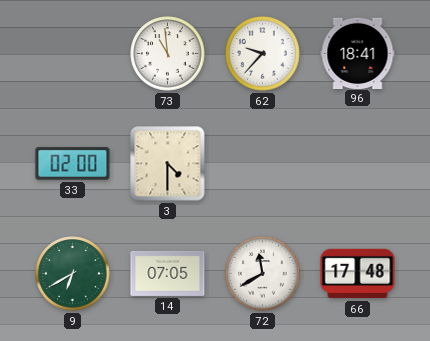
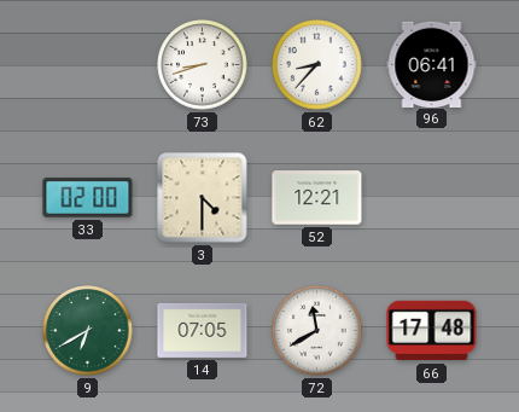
73: 10:59 -> 8:42 (203, 65)
62: 9:37 -> 8:37 (317, 65)
96: 18:41 -> 06:41 (432, 64)
52: none -> 12:21 (317, 198)
